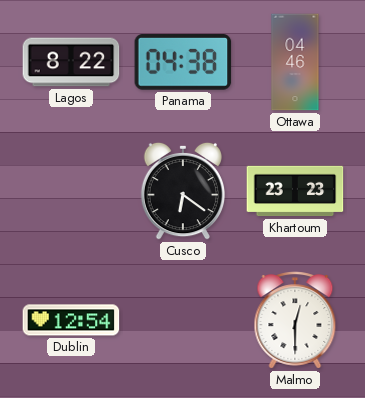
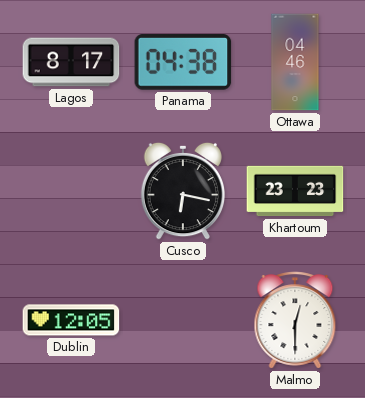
Lagos: 8:22 -> 8:17 (71, 62)
Cusco: 6:21 -> 6:17 (182, 191)
Dublin: 12:54 -> 12:05 (71, 320)
